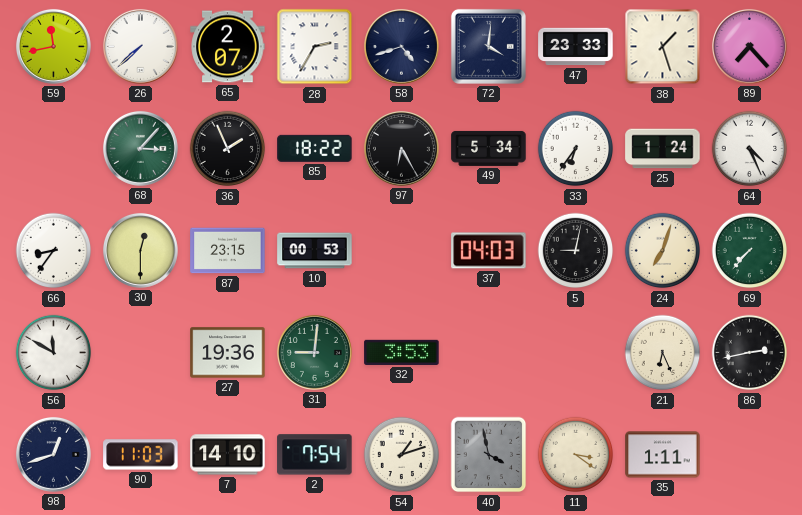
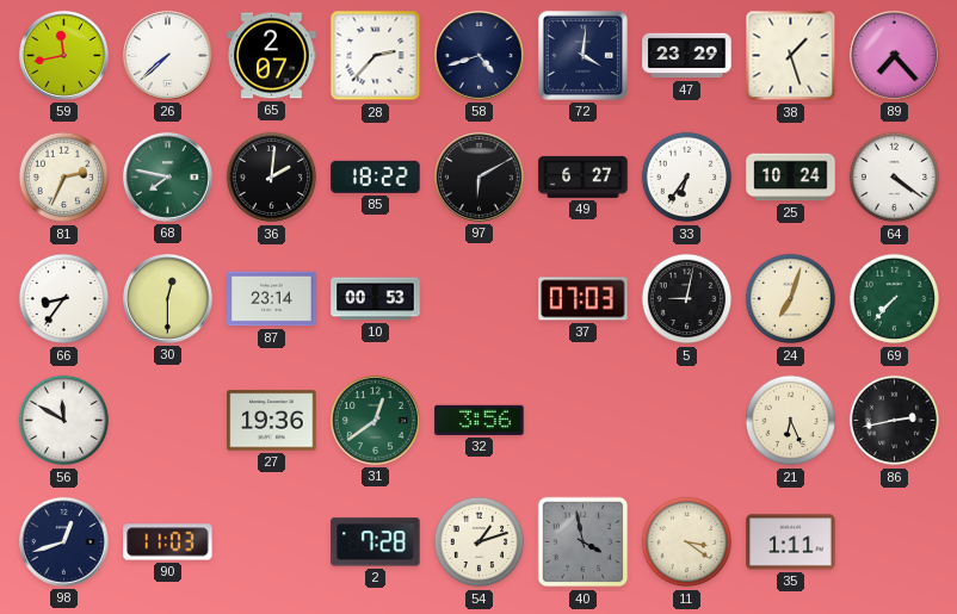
28: 2:35 -> 2:37 (376, 56)
47: 23:33 -> 23:29 (687, 56)
81: none -> 2:34 (64, 178)
68: 3:07 -> 7:47 (167, 176)
36: 1:56 -> 2:01 (272, 178)
97: 6:25 -> 6:10 (478, 176)
49: 5:34 -> 6:27 (584, 176)
25: 1:24 -> 10:24 (791, 178)
64: 4:26 -> 4:21 (895, 178)
87: 23:15 -> 23:14 (272, 299)
37: 04:03 -> 07:03 (584, 299)
31: 9:01 -> 12:39 (375, 420)
32: 3:53 -> 3:56 (480, 420)
7: 14:10 -> none (228, 455)
2: 7:54 -> 7:28 (376, 542)
